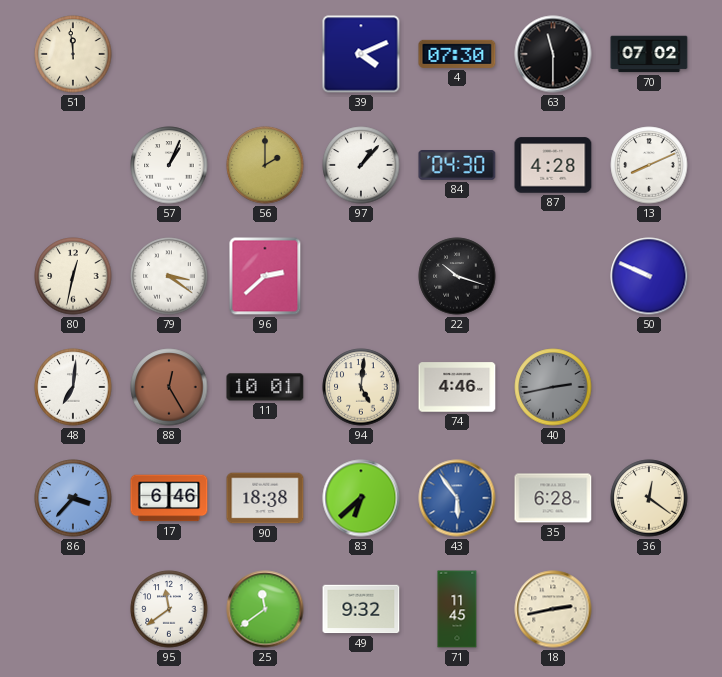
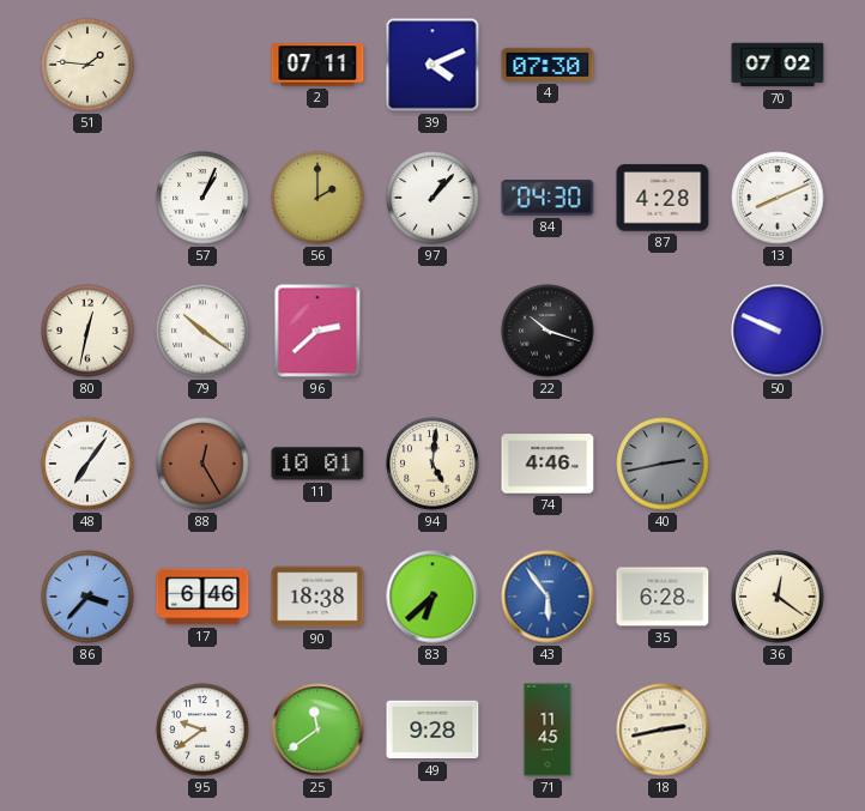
51: 11:59 -> 1:46 (87, 65)
2: none -> 07:11 (317, 65)
63: 11:30 -> none (553, 54)
79: 3:21 -> 10:21 (202, 331)
48: 7:01 -> 7:06 (87, 464)
95: 11:39 -> 9:39 (202, 730)
49: 9:32 -> 9:28 (432, 730)
